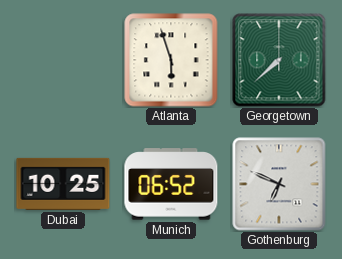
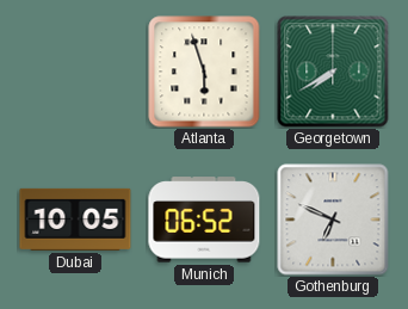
Georgetown: 7:38 -> 7:40 (333, 72)
Dubai: 10:25 -> 10:05 (75, 220)
